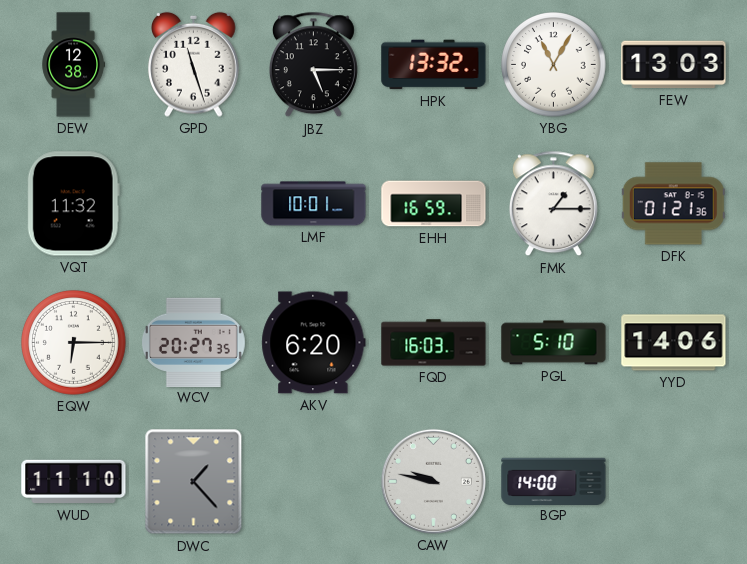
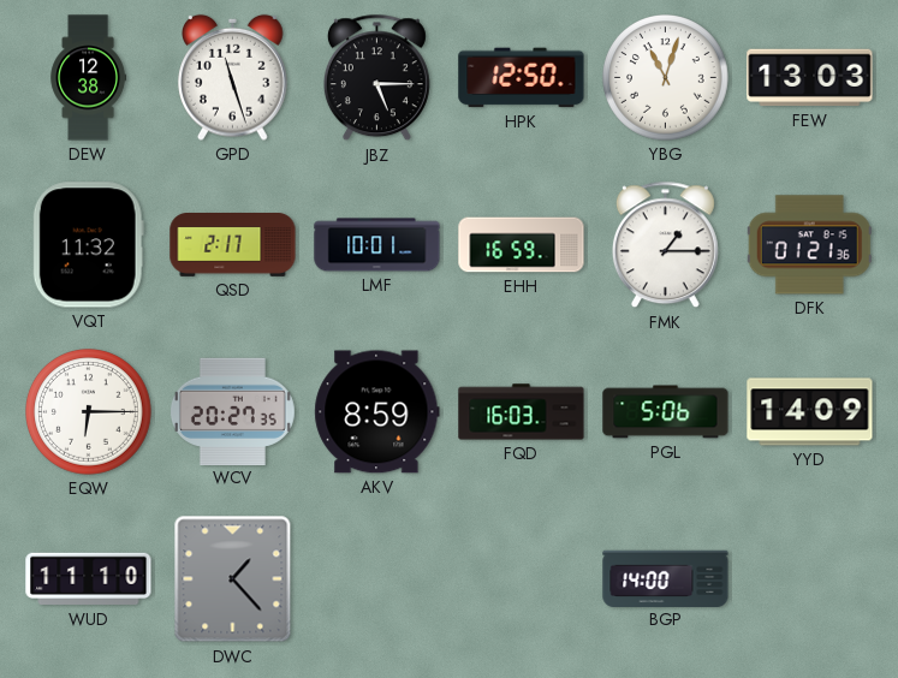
HPK: 13:32 -> 12:50 (522, 78)
YBG: 11:05 -> 11:03 (666, 78)
QSD: none -> 2:17 (233, 245)
AKV: 6:20 -> 8:59 (377, 412)
PGL: 5:10 -> 5:06 (666, 412)
YYD: 14:06 -> 14:09 (810, 412)
CAW: 9:47 -> none (433, 481)
